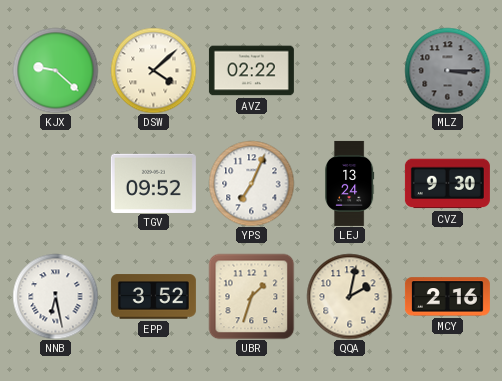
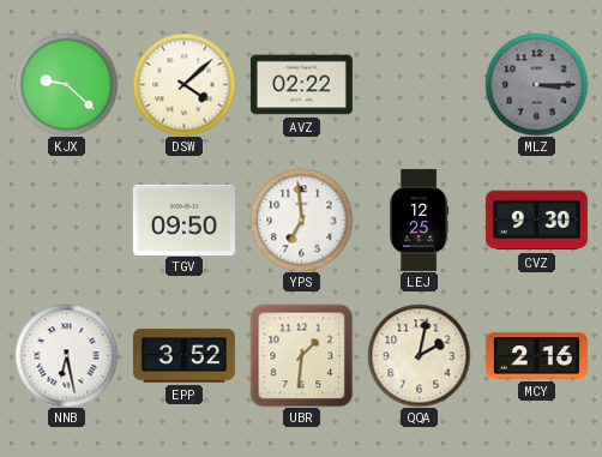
TGV: 09:52 -> 09:50 (183, 220)
YPS: 7:04 -> 6:59 (301, 220)
LEJ: 13:24 -> 12:25 (420, 220)
UBR: 1:33 -> 1:31 (301, 355)
